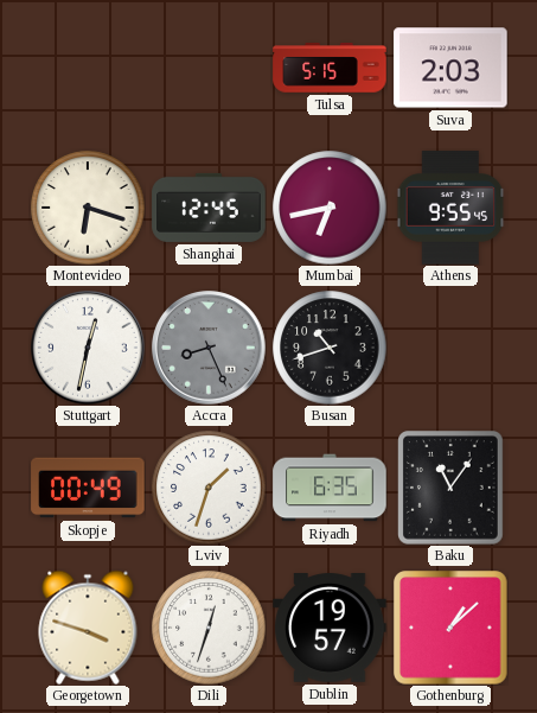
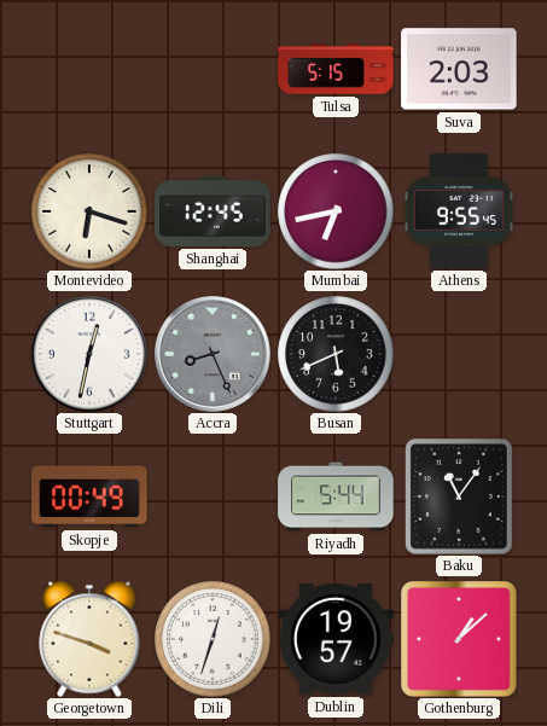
Busan: 10:42 -> 5:41 (336, 354)
Lviv: 1:33 -> none (209, 488)
Riyadh: 6:35 -> 5:44 (336, 496)
